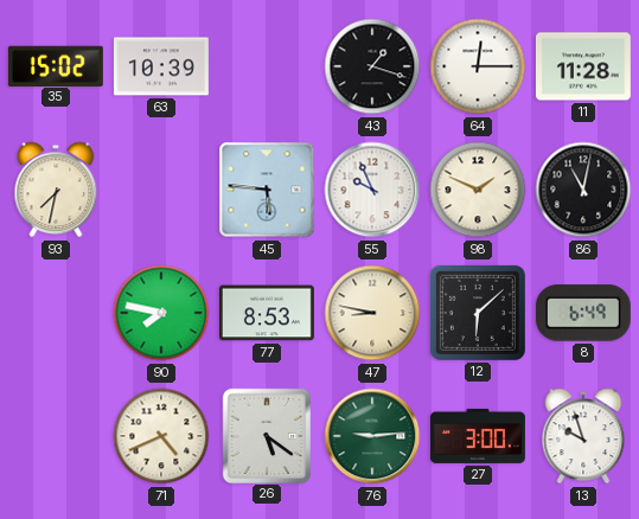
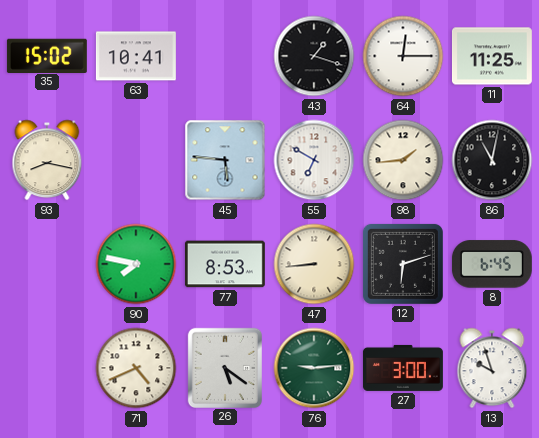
63: 10:39 -> 10:41 (136, 56)
11: 11:28 -> 11:25 (492, 56)
93: 7:32 -> 8:17 (47, 160)
55: 9:56 -> 6:50 (314, 160)
98: 1:49 -> 1:44 (403, 160)
47: 8:47 -> 8:44 (314, 264)
12: 6:08 -> 6:12 (403, 264)
8: 6:49 -> 6:45 (492, 264)
